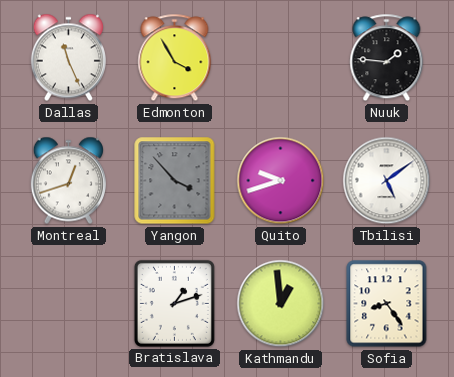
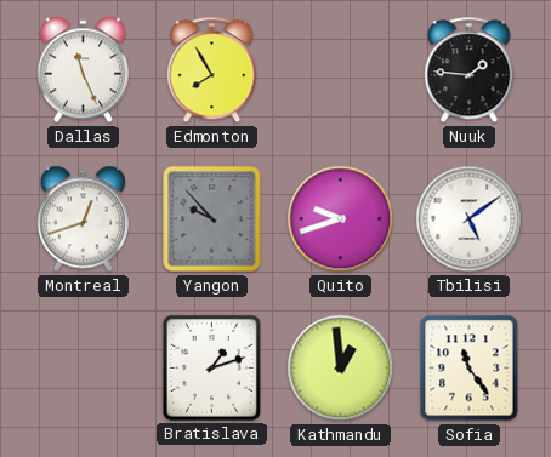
Edmonton: 3:55 -> 7:55 (212, 70)
Yangon: 3:53 -> 9:53 (212, 219)
Sofia: 8:24 -> 11:24 (470, 369)
